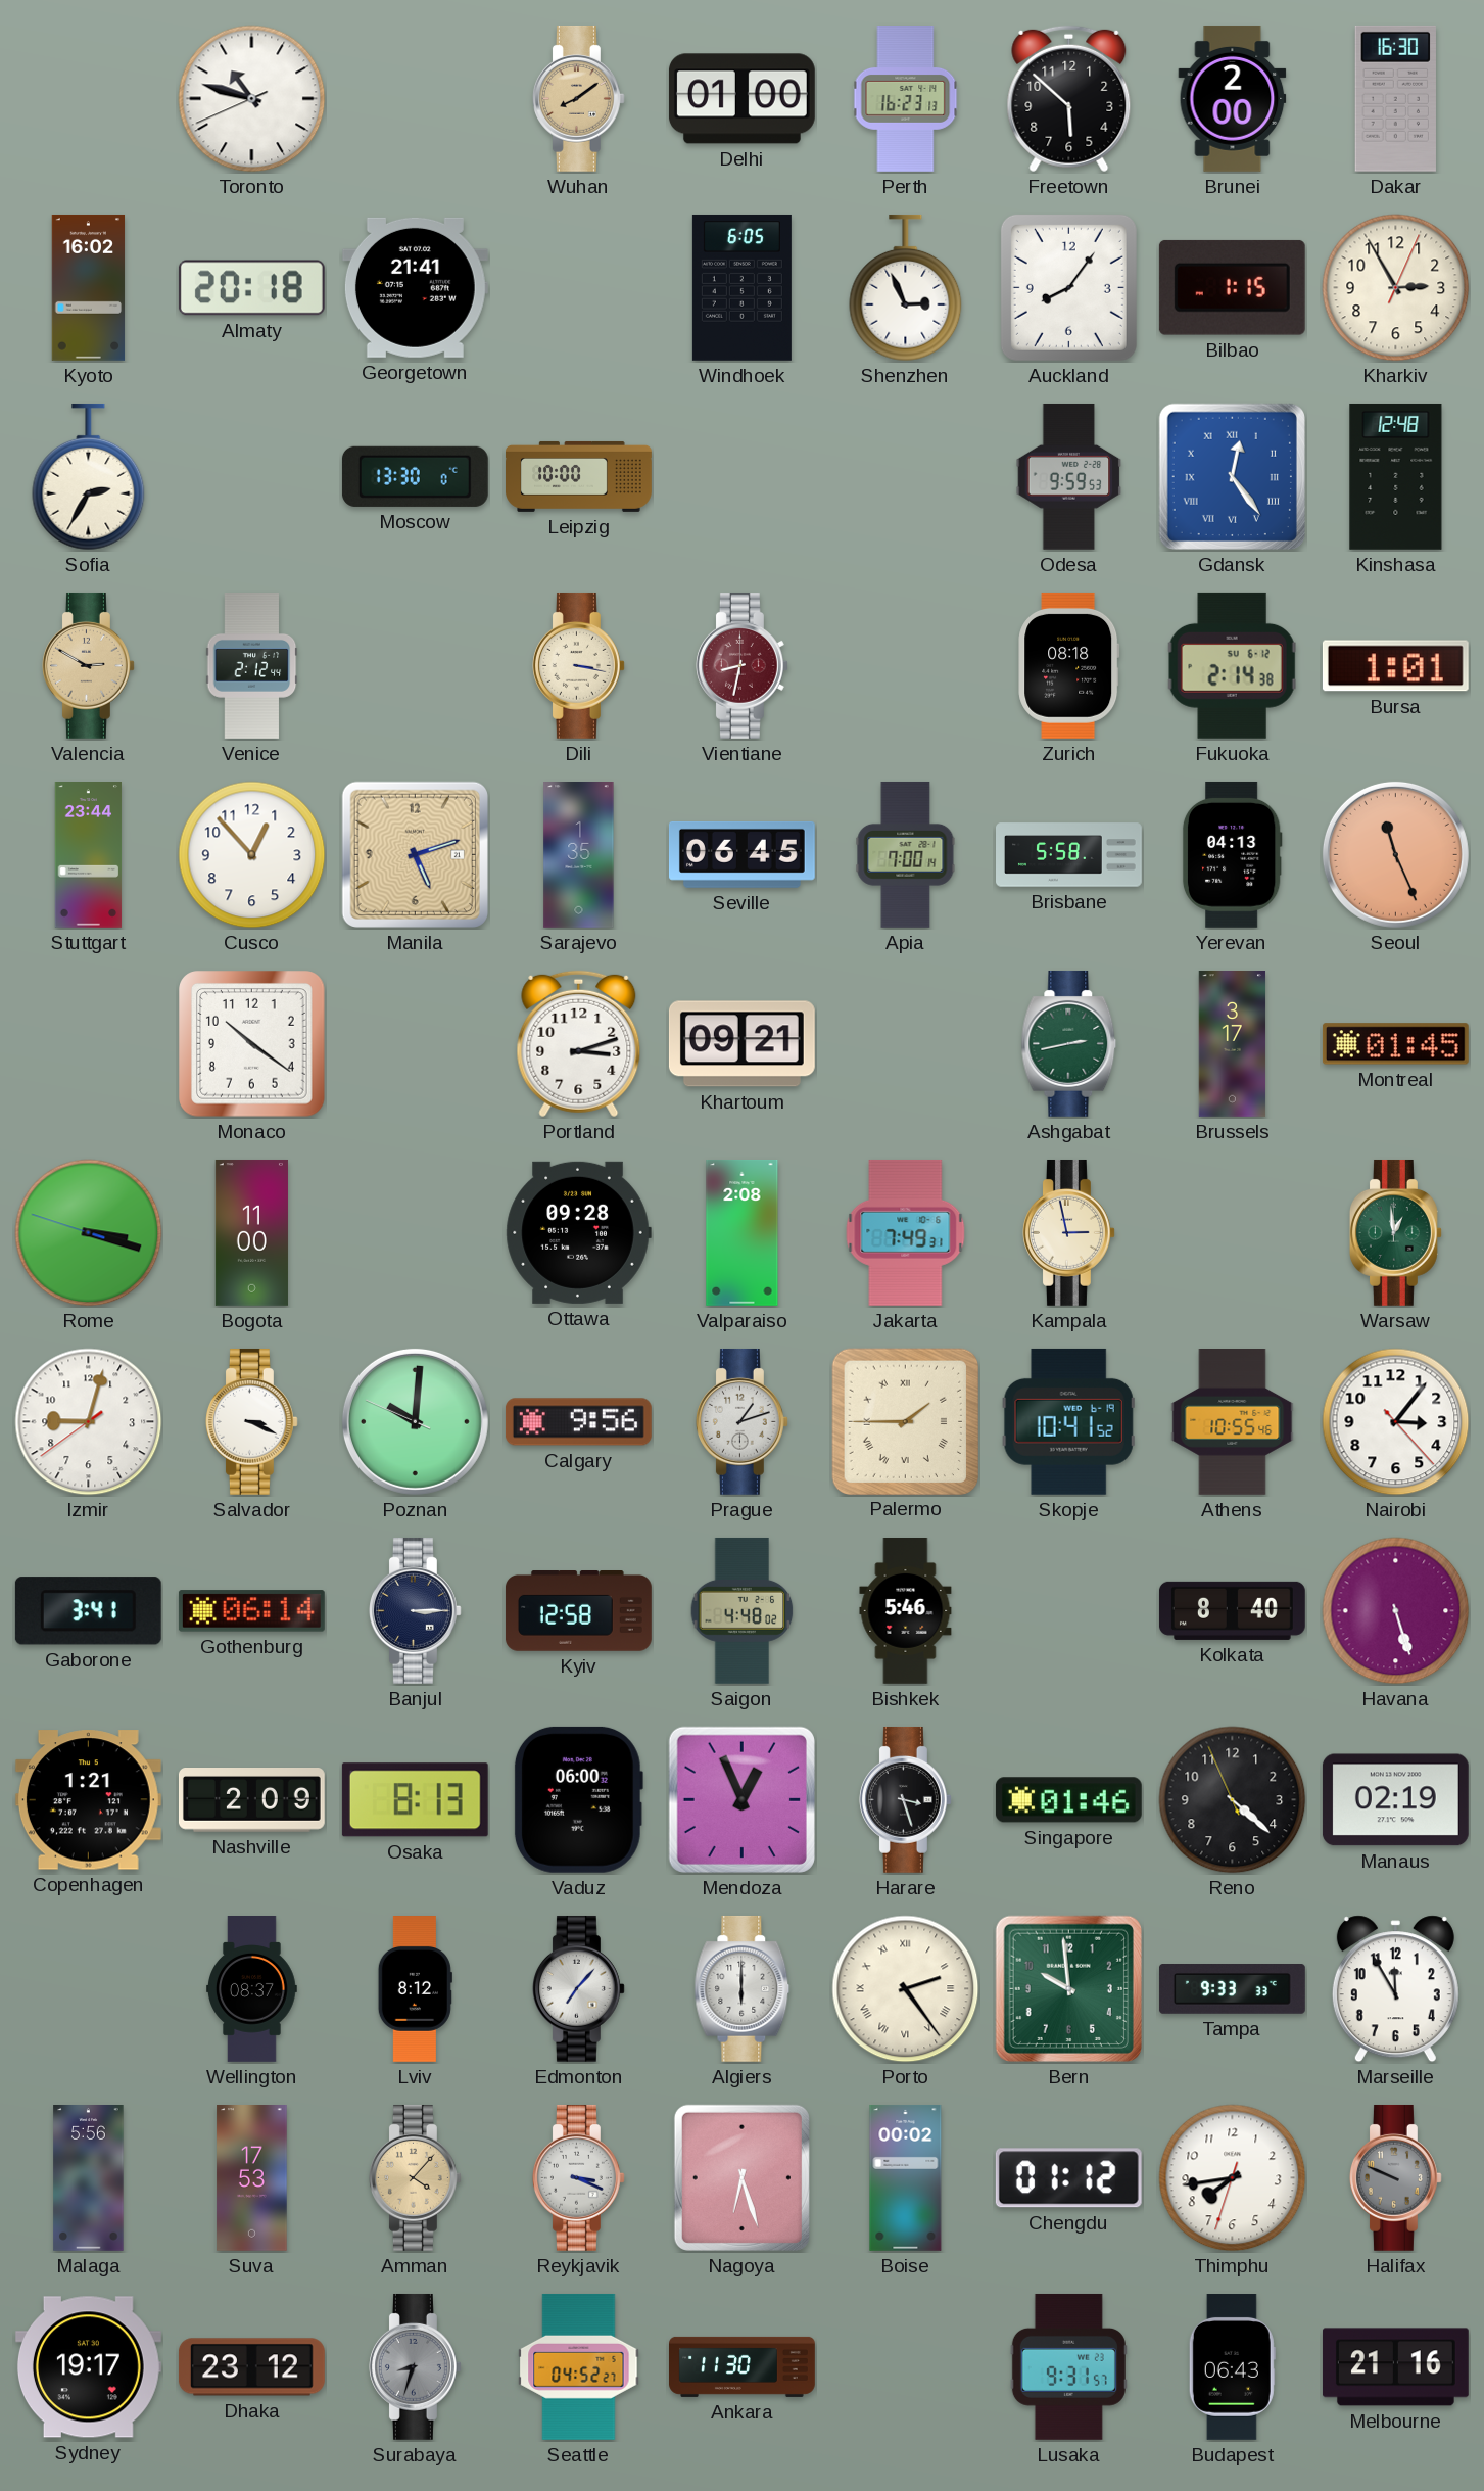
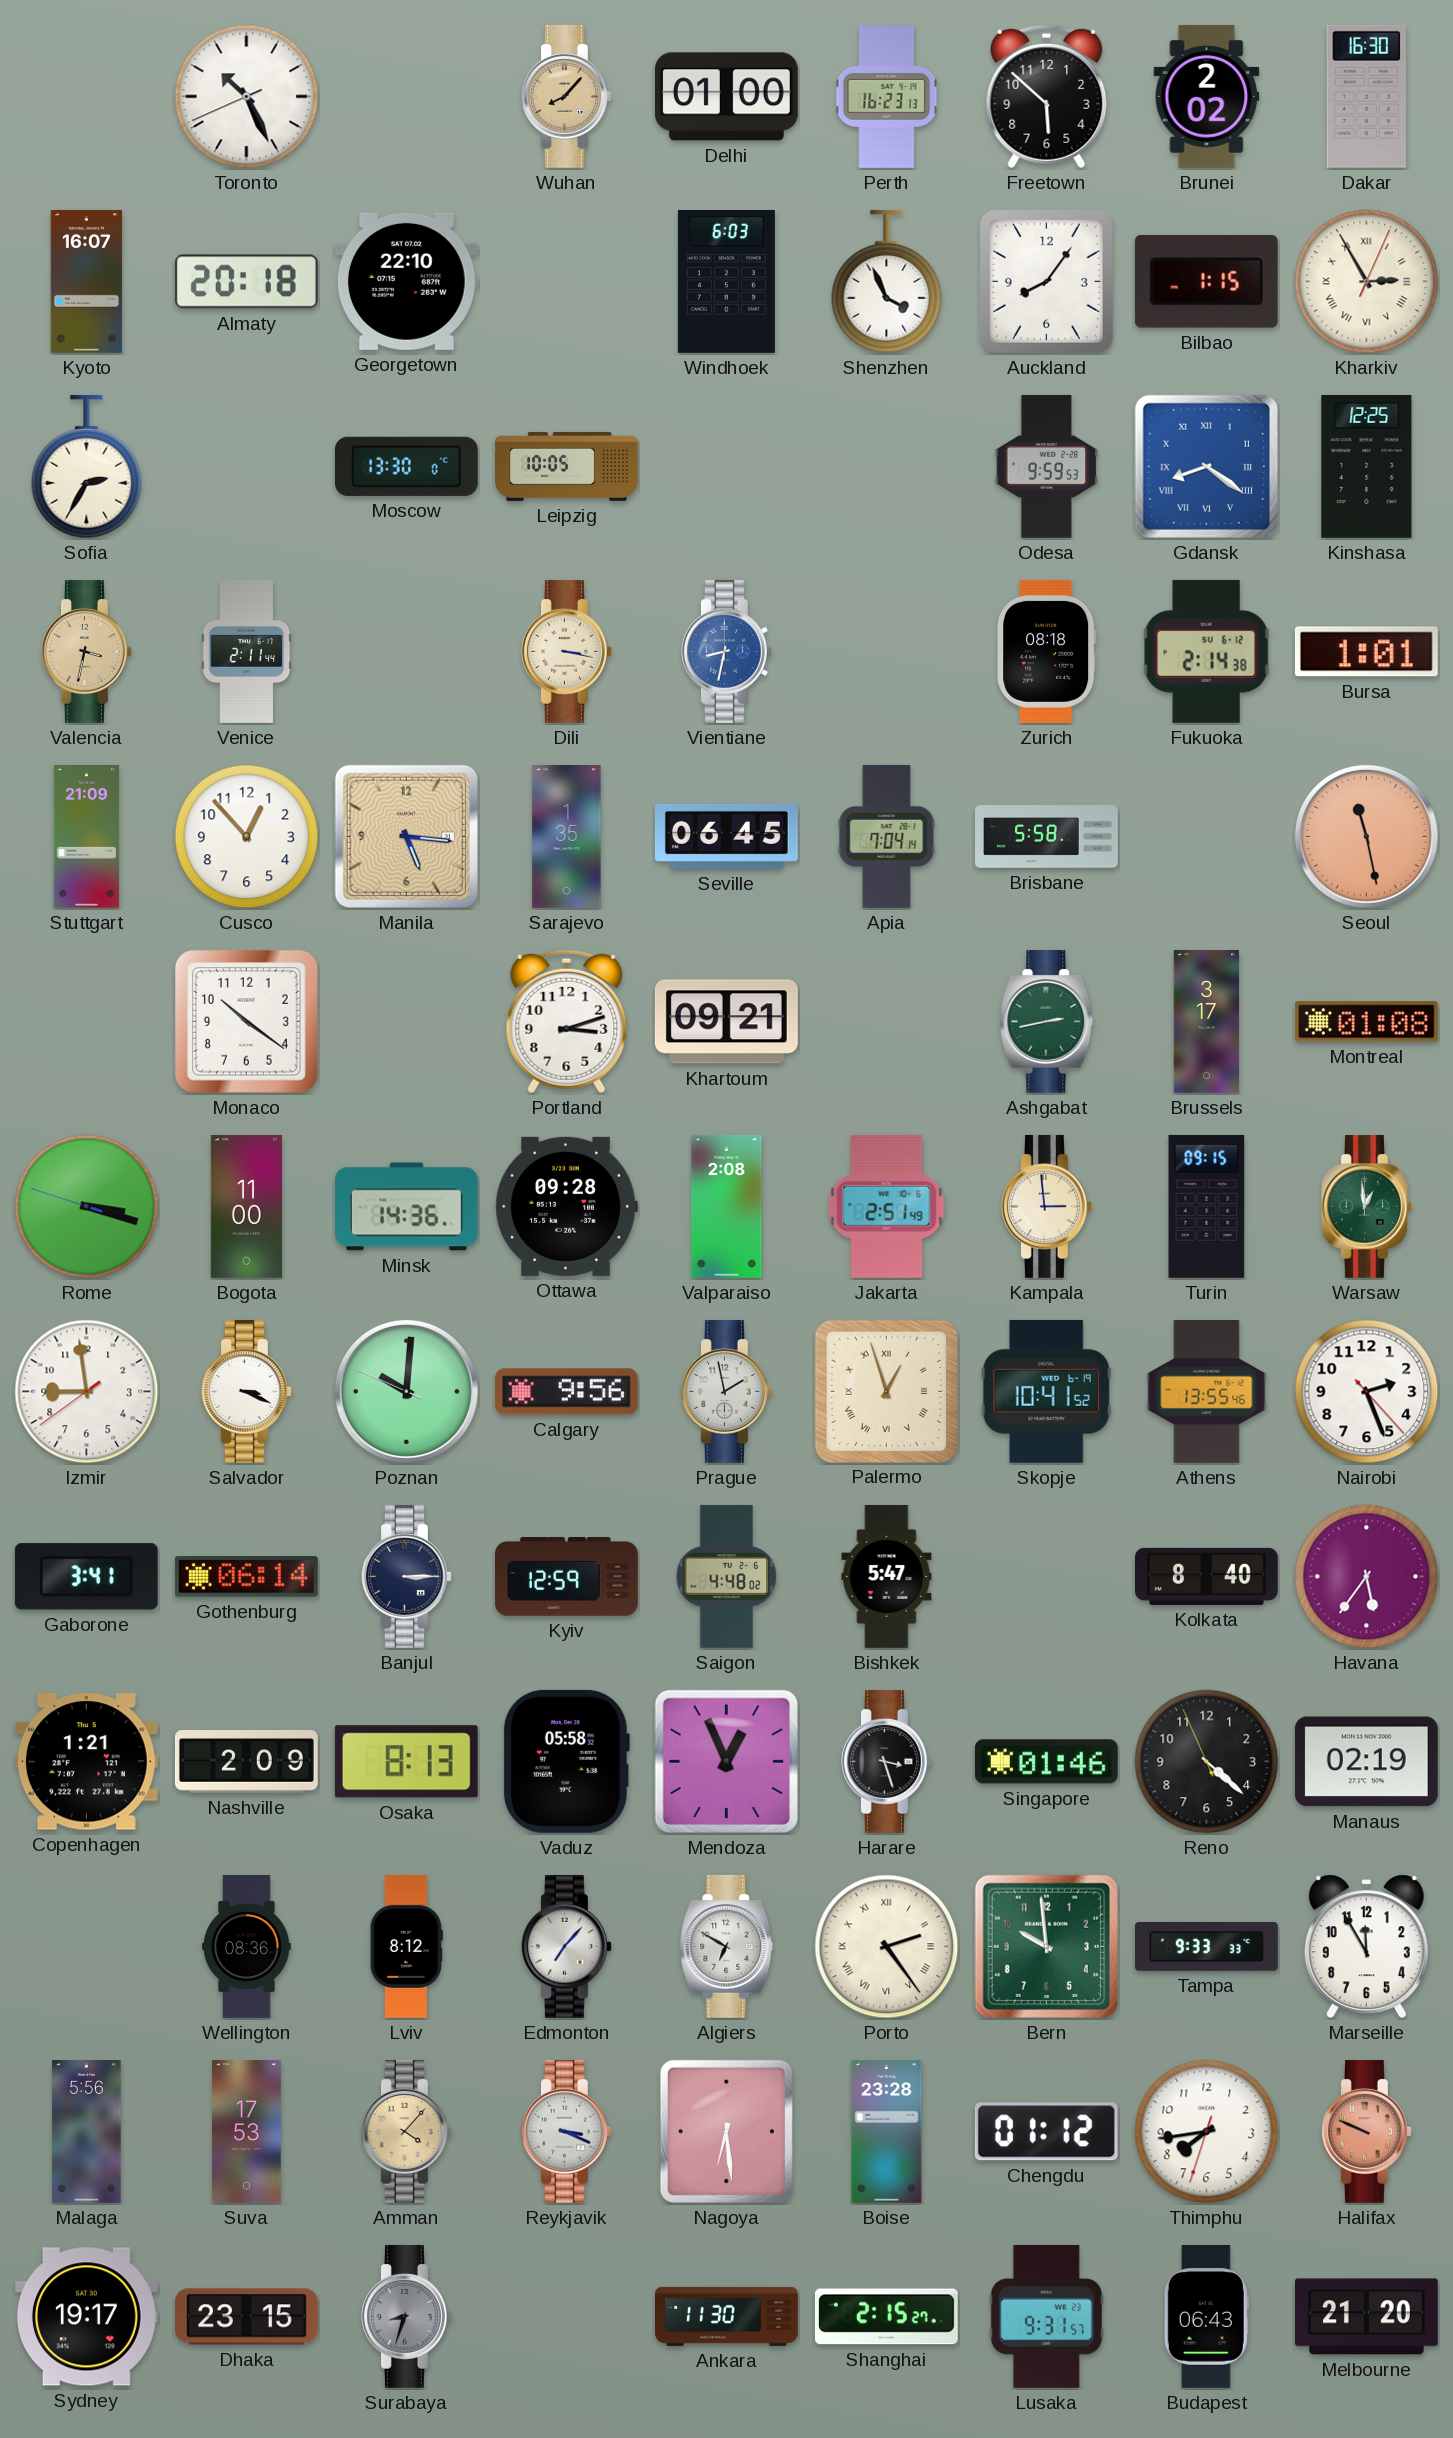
Toronto: 10:47 -> 10:25 (247, 97)
Wuhan: 8:09 -> 8:07 (566, 96)
Brunei: 2:00 -> 2:02 (1207, 96)
Kyoto: 16:02 -> 16:07 (87, 282)
Georgetown: 21:41 -> 22:10 (406, 281)
Windhoek: 6:05 -> 6:03 (726, 281)
Shenzhen: 2:56 -> 3:56 (887, 282)
Kharkiv numerals: Arabic -> Roman (1367, 282)
Leipzig: 10:00 -> 10:05 (567, 466)
Gdansk: 12:24 -> 8:21 (1206, 466)
Kinshasa: 12:48 -> 12:25 (1367, 466)
Valencia: 2:50 -> 3:32 (86, 651)
Venice: 2:12 -> 2:11 (247, 652)
Vientiane dial: burgundy -> blue (726, 651)
Stuttgart: 23:44 -> 21:09 (87, 837)
Manila: 5:12 -> 5:16 (406, 836)
Apia: 7:00 -> 7:04 (887, 836)
Yerevan: 04:13 -> none (1232, 854)
Seoul: 11:26 -> 11:28 (1366, 836)
Montreal: 01:45 -> 01:08 (1366, 1022)
Minsk: none -> 14:36 (406, 1207)
Jakarta: 7:49 -> 2:51 (887, 1206)
Kampala: 2:58 -> 2:59 (1046, 1206)
Turin: none -> 09:15 (1207, 1206)
Izmir: 9:02 -> 8:58 (87, 1392)
Prague: 1:12 -> 1:58 (726, 1391)
Palermo: 1:45 -> 12:57 (886, 1391)
Athens: 10:55 -> 13:55 (1207, 1392)
Nairobi: 3:06 -> 2:26 (1367, 1392)
Kyiv: 12:58 -> 12:59 (566, 1577)
Bishkek: 5:46 -> 5:47 (887, 1577)
Havana: 5:27 -> 5:36 (1367, 1577)
Vaduz: 06:00 -> 05:58 (566, 1761)
Wellington: 08:37 -> 08:36 (247, 1947)
Algiers: 6:00 -> 6:50 (727, 1946)
Nagoya: 6:27 -> 6:29 (726, 2131)
Boise: 00:02 -> 23:28 (887, 2132)
Halifax dial: grey -> salmon (1366, 2131)
Dhaka: 23:12 -> 23:15 (246, 2317)
Seattle: 04:52 -> none (579, 2366)
Shanghai: none -> 2:15 (886, 2317)
Melbourne: 21:16 -> 21:20 (1366, 2317)
